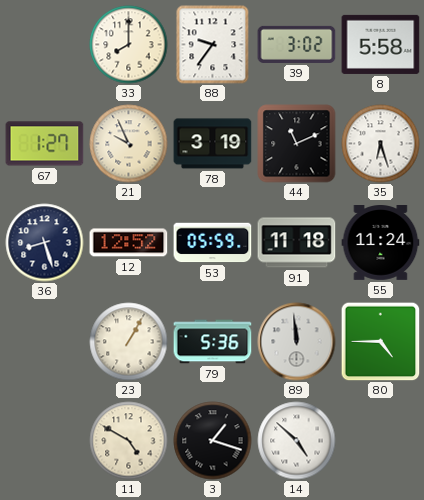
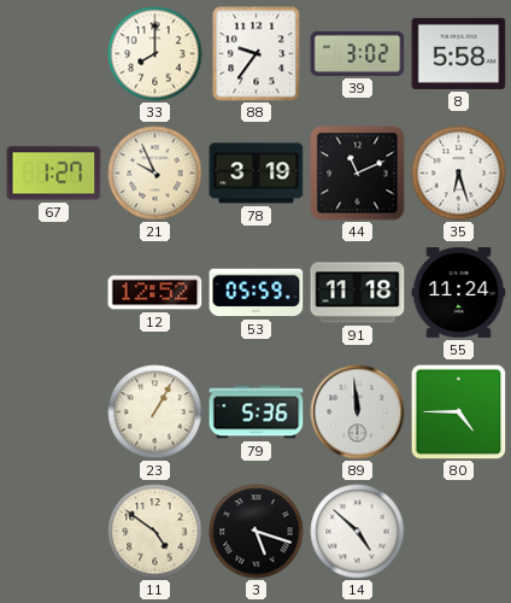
36: 8:27 -> none (45, 243)
11: 4:50 -> 4:51 (155, 532)
3: 1:18 -> 5:18 (257, 532)
